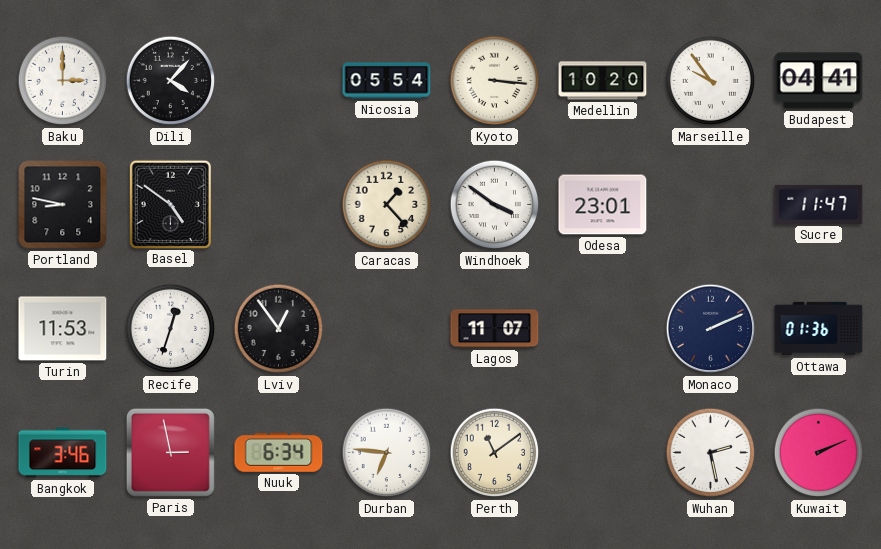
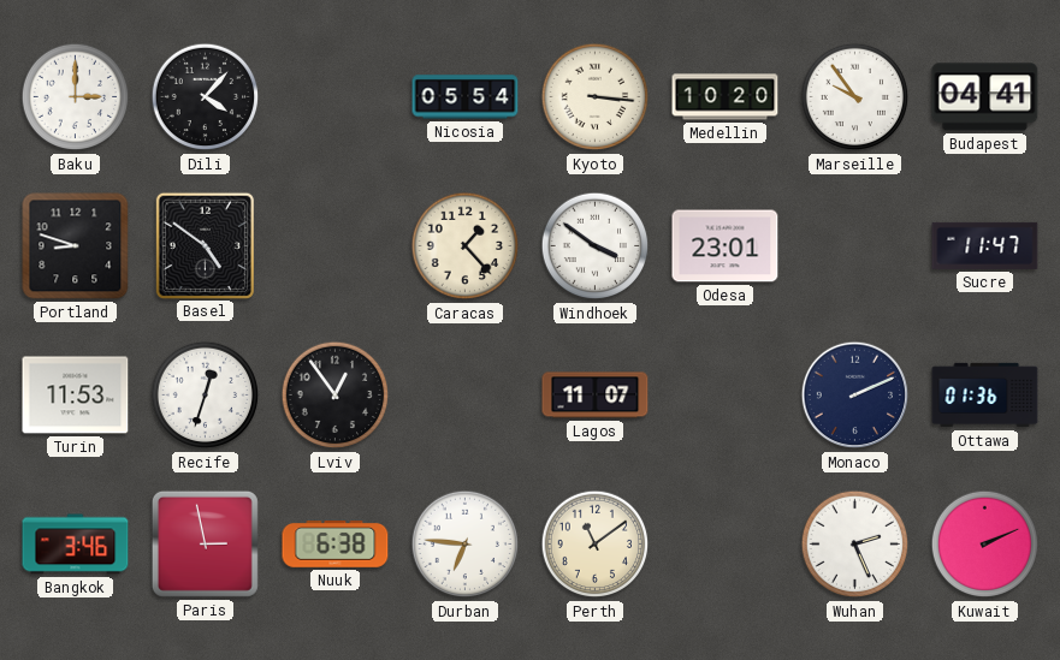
Portland: 8:47 -> 8:48 (76, 246)
Nuuk: 6:34 -> 6:38 (336, 545)
Wuhan: 2:28 -> 2:26 (855, 545)
